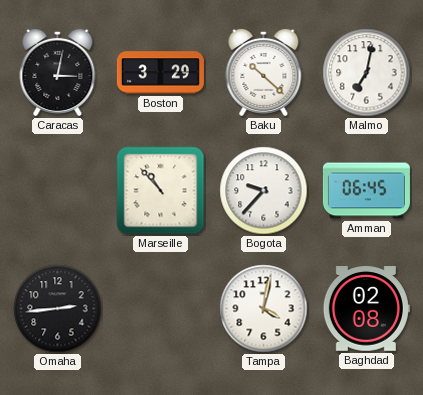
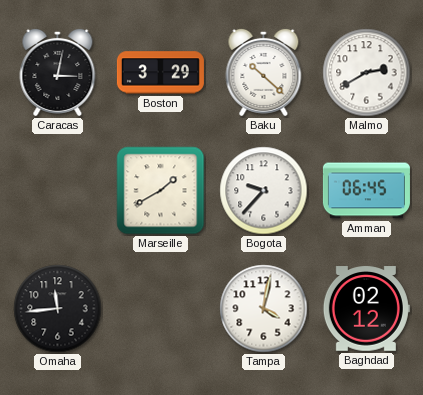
Malmo: 7:02 -> 2:40 (367, 73)
Marseille: 10:53 -> 1:40 (161, 191)
Omaha: 2:44 -> 11:44 (58, 309)
Baghdad: 02:08 -> 02:12 (366, 309)
